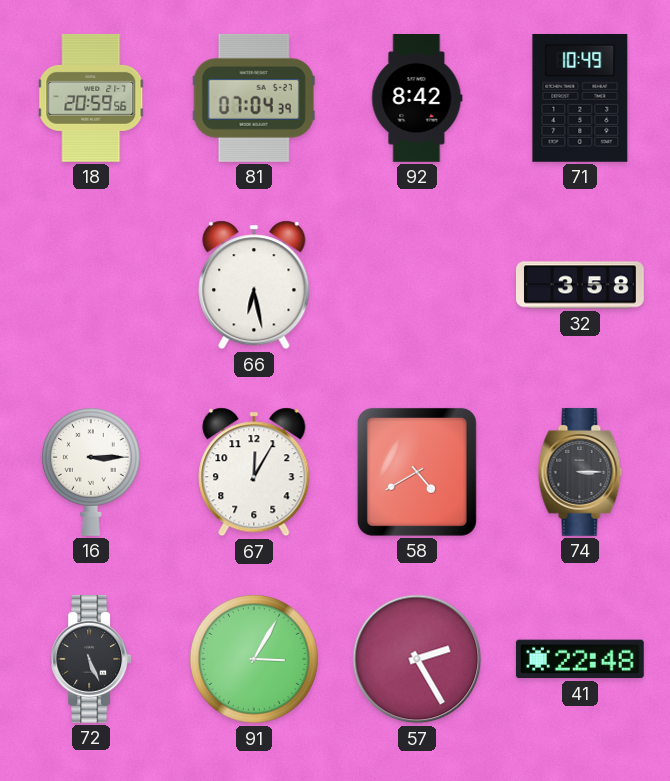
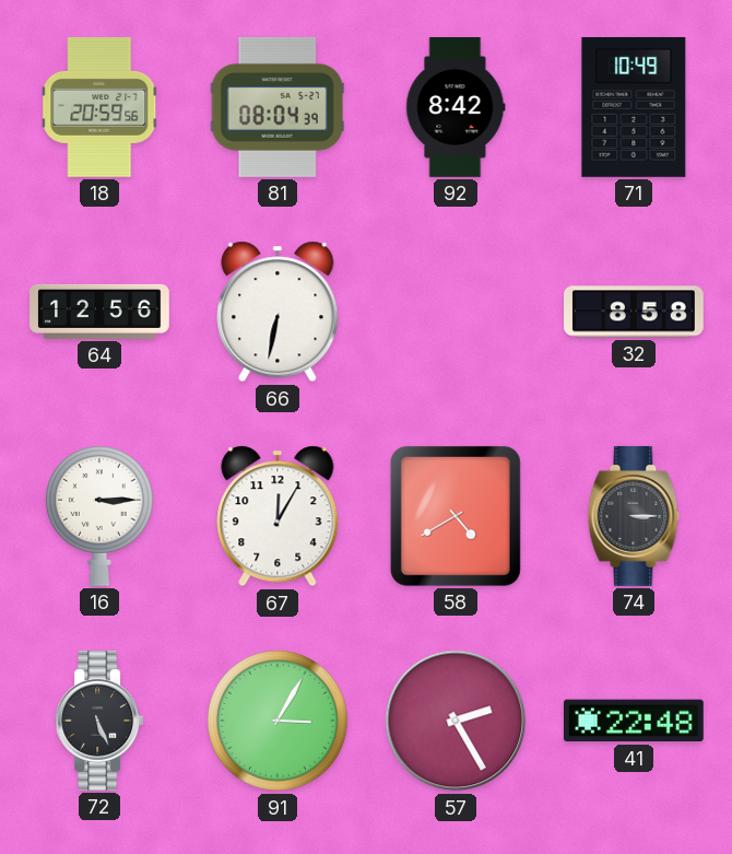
81: 07:04 -> 08:04 (278, 107)
64: none -> 12:56 (101, 312)
66: 6:28 -> 6:32 (278, 312)
32: 3:58 -> 8:58 (635, 312)
